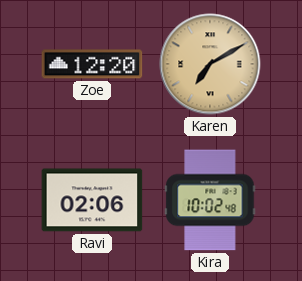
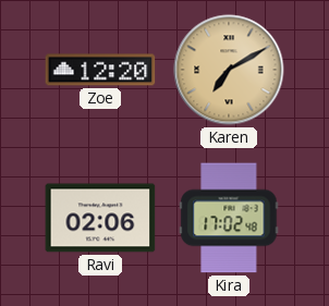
Kira: 10:02 -> 17:02 (229, 218)
